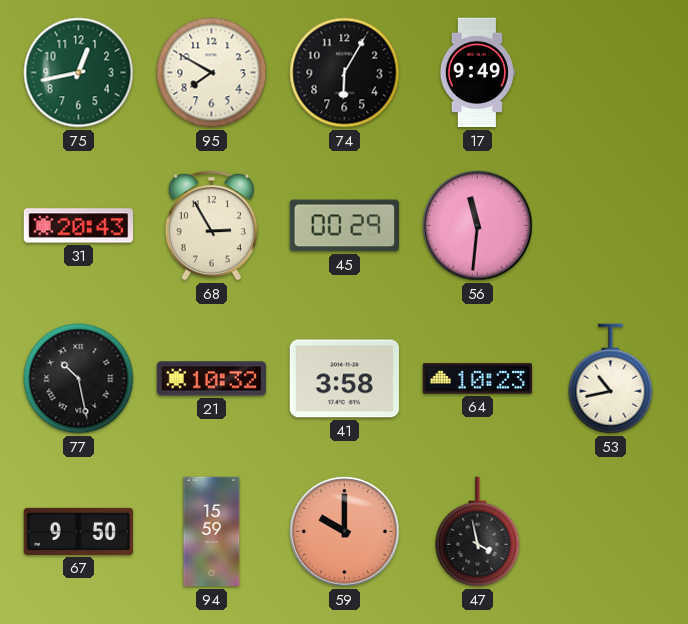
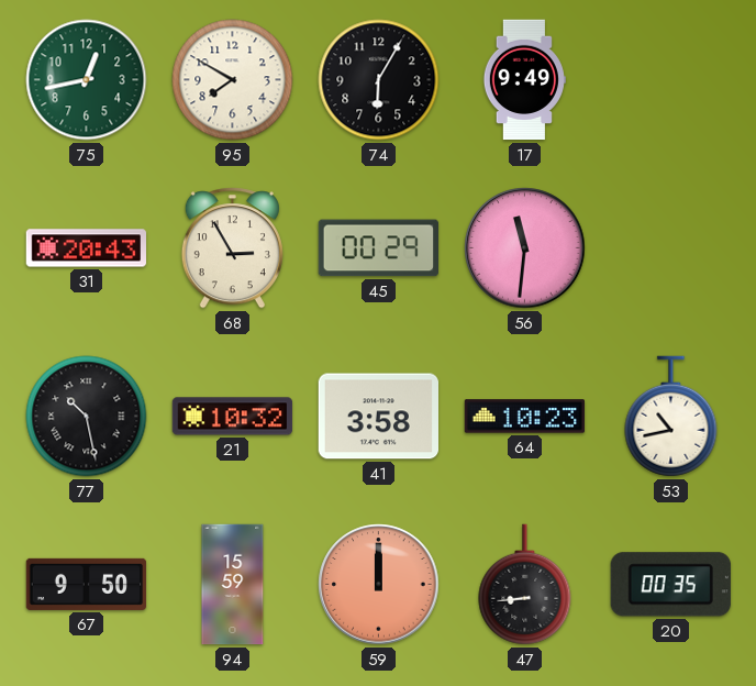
59: 10:00 -> 12:00 (379, 585)
47: 3:58 -> 8:44 (525, 585)
20: none -> 00:35 (670, 585)
